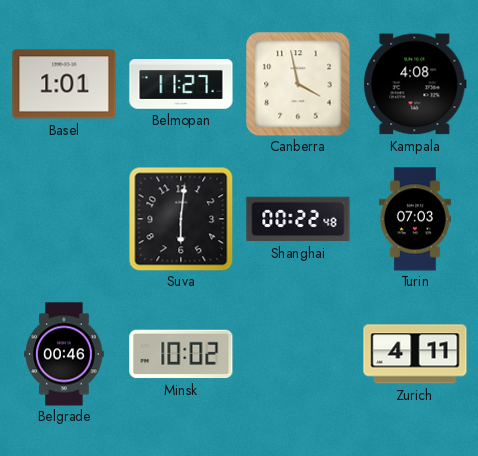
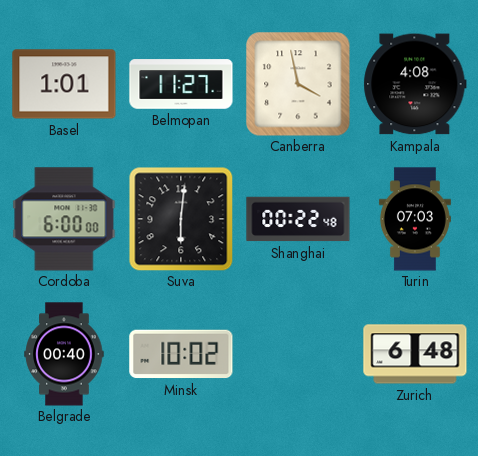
Cordoba: none -> 6:00 (64, 219)
Belgrade: 00:46 -> 00:40 (64, 354)
Zurich: 4:11 -> 6:48 (415, 354)
